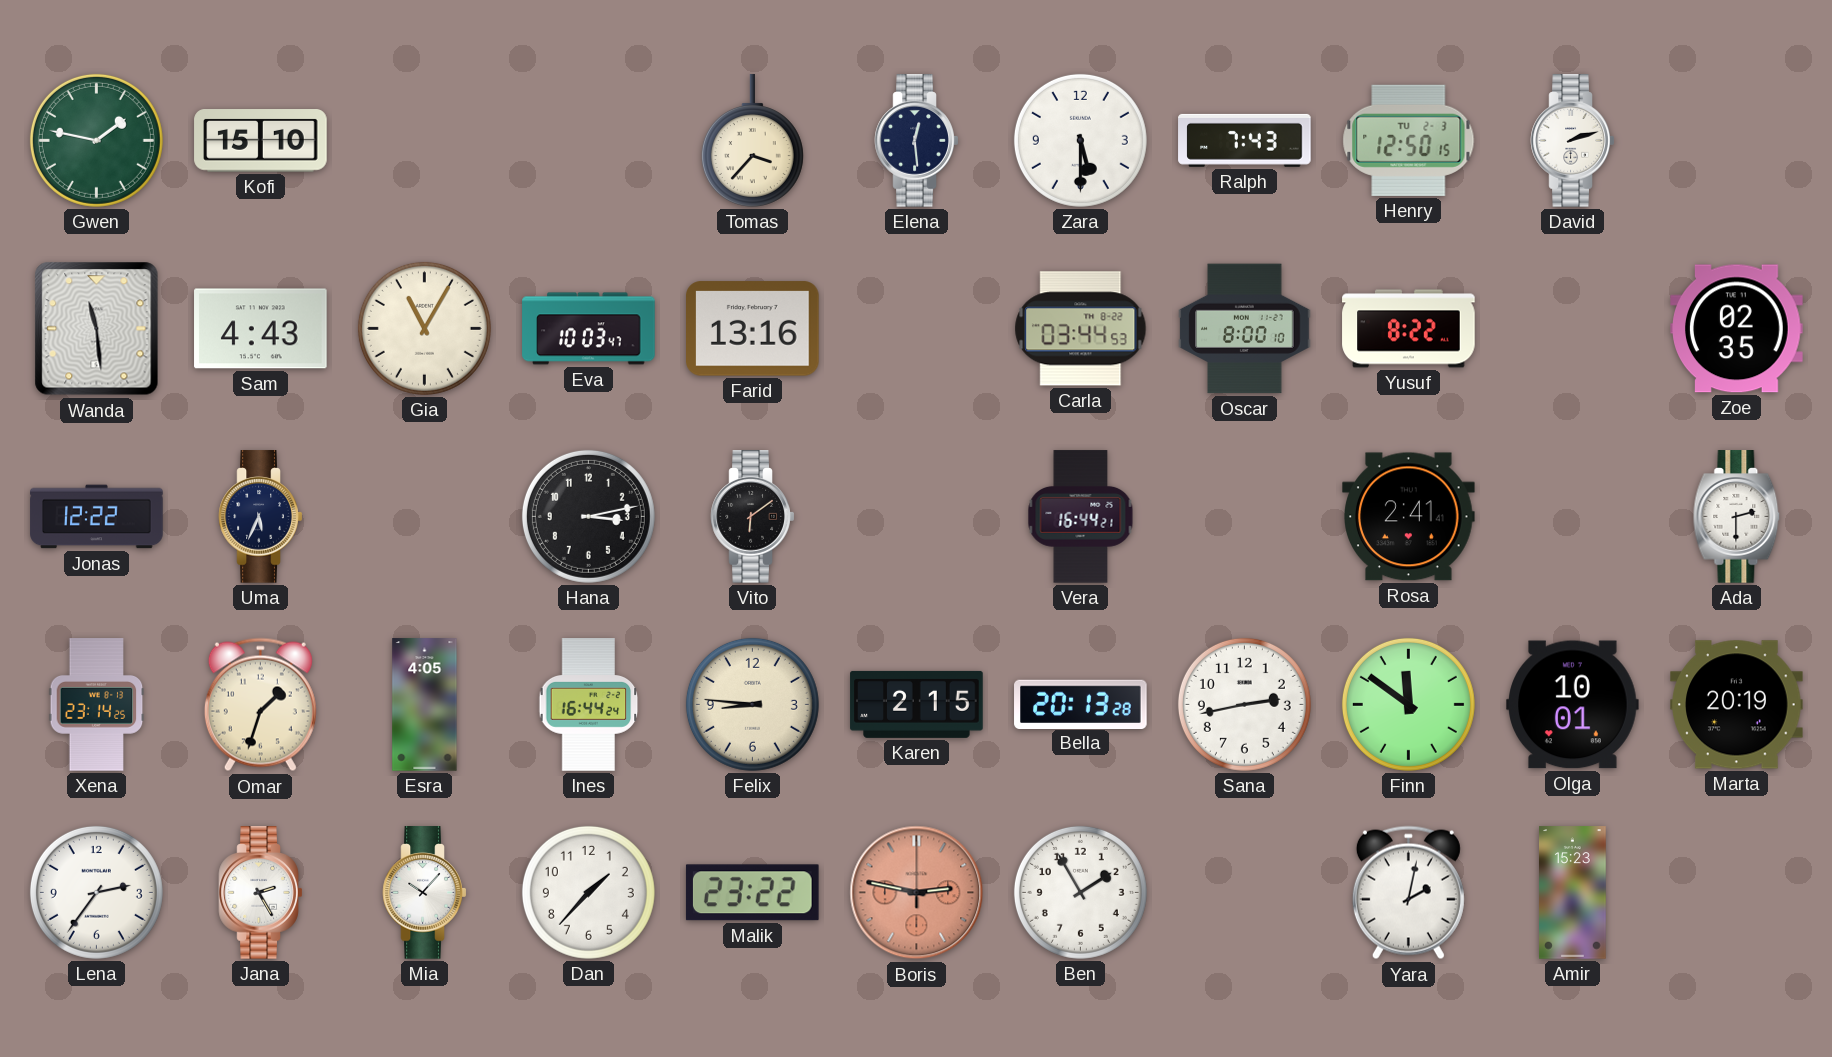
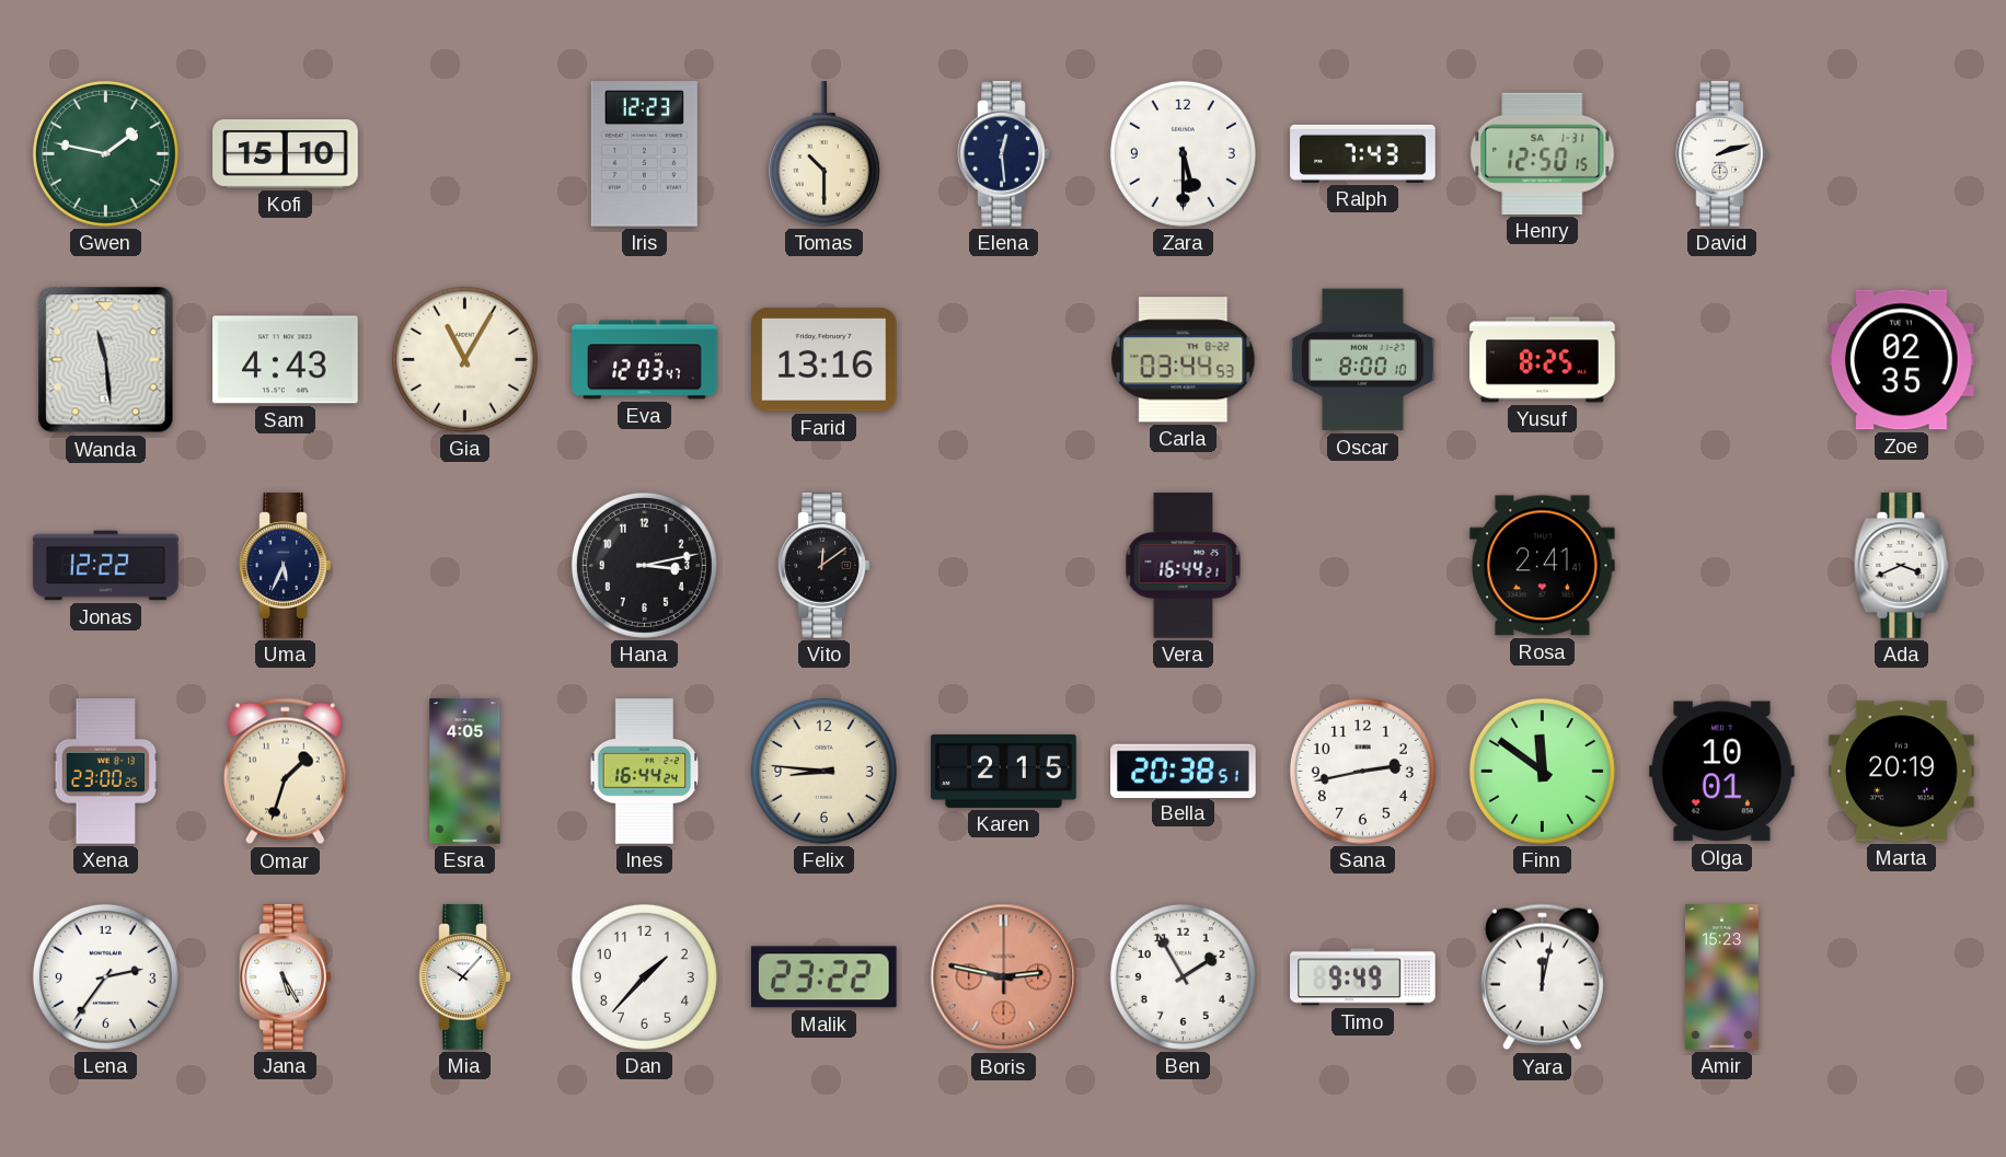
Iris: none -> 12:23 (644, 154)
Tomas: 3:37 -> 10:30 (823, 154)
Henry date: TU 2-3 -> SA 1-31 (1543, 153)
Eva: 10:03 -> 12:03 (645, 360)
Yusuf: 8:22 -> 8:25 (1543, 360)
Vito: 6:09 -> 12:09 (825, 566)
Ada: 2:30 -> 3:41 (1902, 566)
Xena: 23:14 -> 23:00 (106, 772)
Bella: 20:13 -> 20:38 (1184, 771)
Jana: 2:25 -> 5:25 (286, 977)
Timo: none -> 9:49 (1363, 977)
Yara: 2:02 -> 12:02 (1542, 977)
